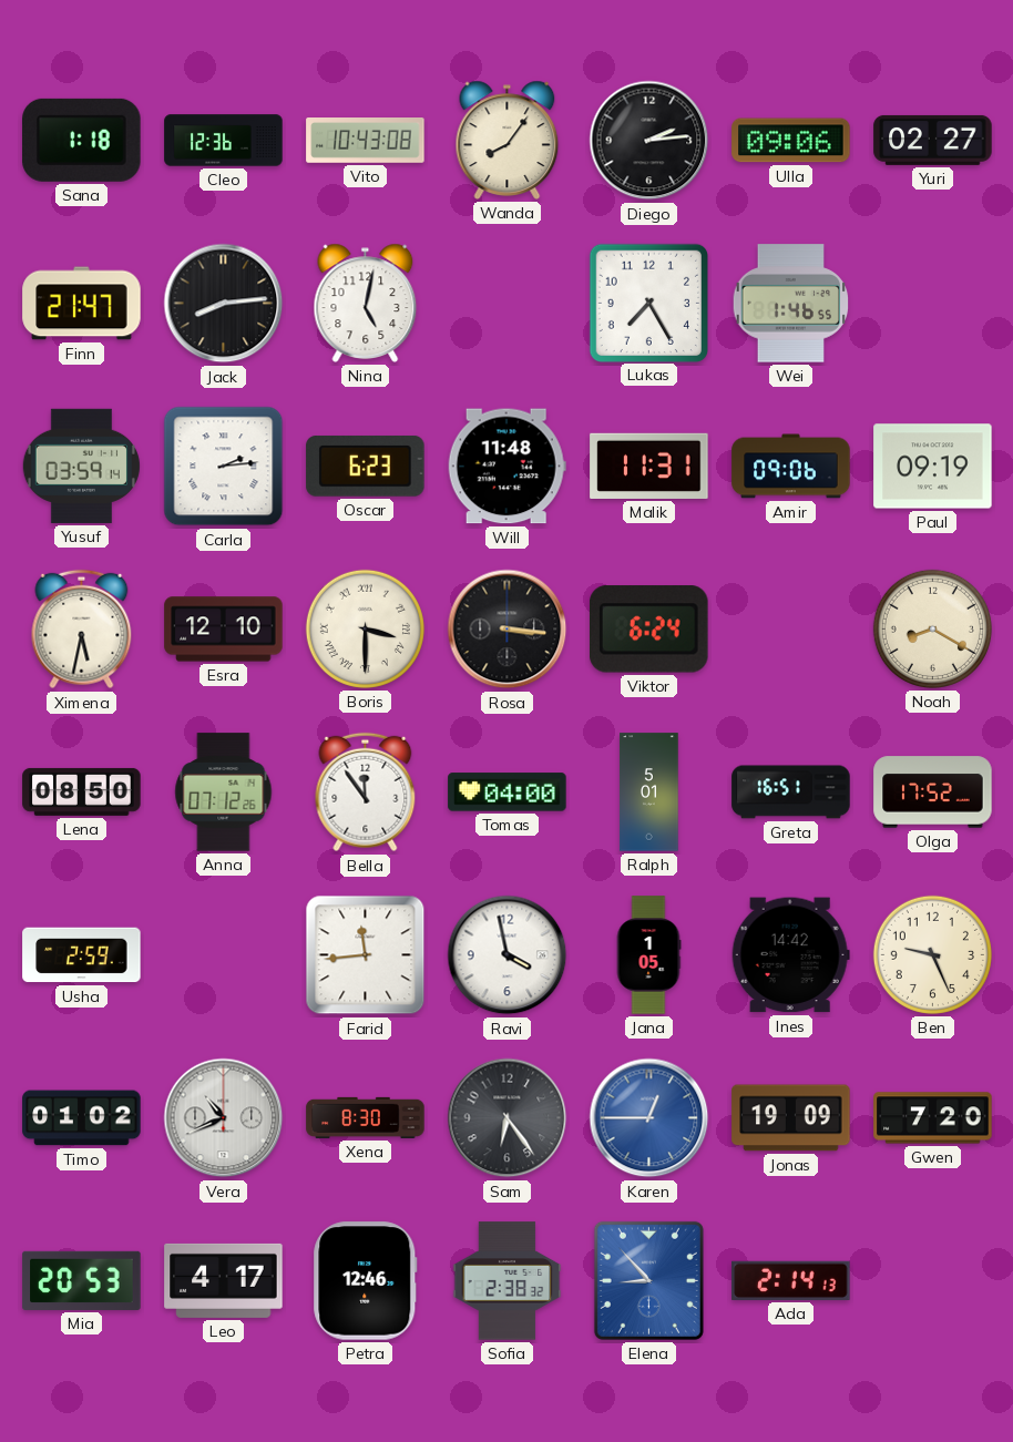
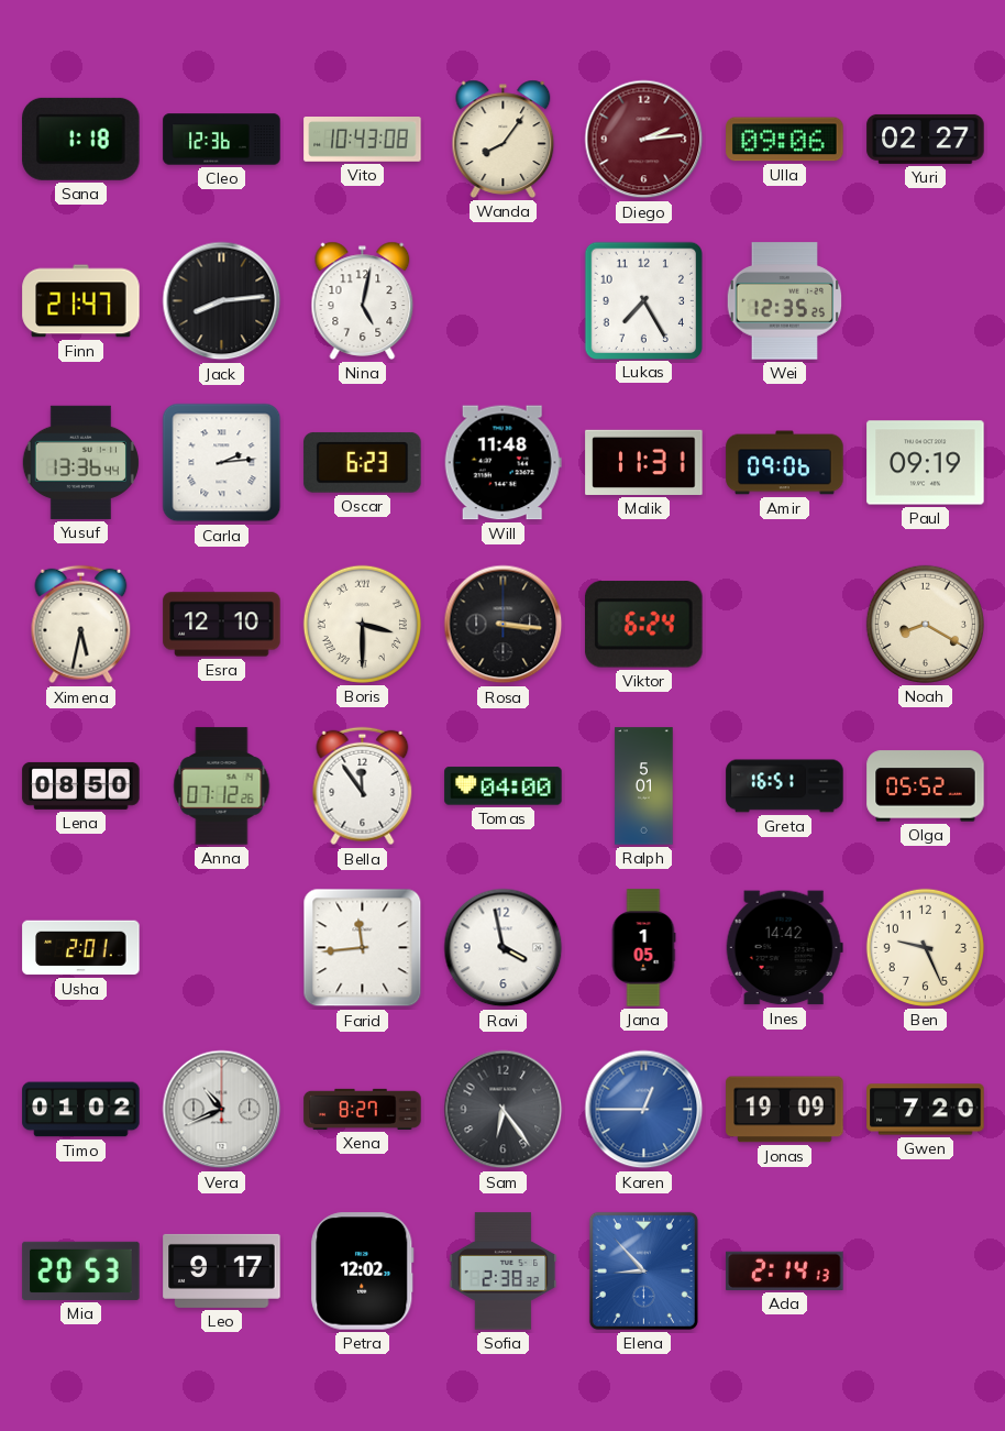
Diego dial: black -> burgundy (644, 140)
Wei: 1:46 -> 12:35 (785, 301)
Yusuf: 03:59 -> 13:36 (80, 462)
Olga: 17:52 -> 05:52 (926, 786)
Usha: 2:59 -> 2:01 (81, 948)
Xena: 8:30 -> 8:27 (363, 1109)
Leo: 4:17 -> 9:17 (222, 1270)
Petra: 12:46 -> 12:02 (363, 1272)
